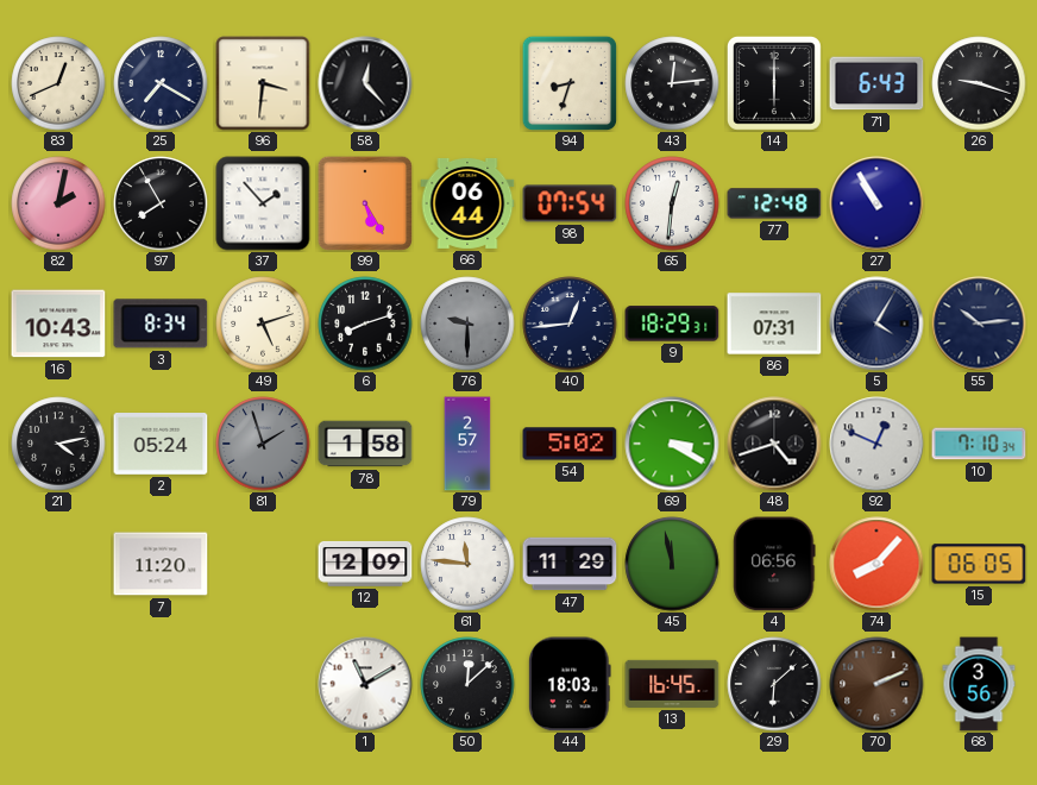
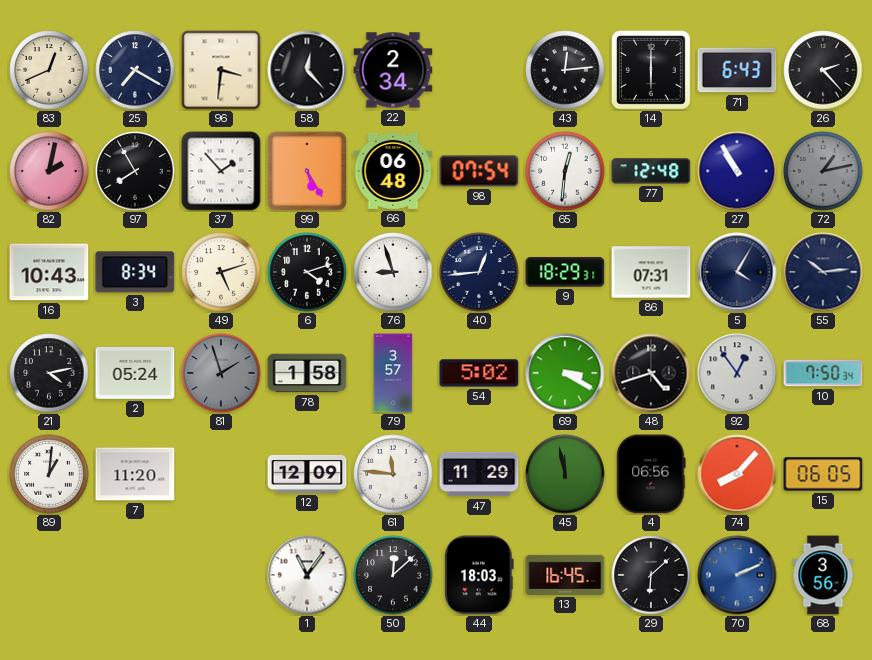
22: none -> 2:34 (393, 70)
94: 8:33 -> none (570, 83)
26: 9:18 -> 2:23 (823, 70)
66: 06:44 -> 06:48 (393, 171)
72: none -> 1:13 (823, 171)
6: 8:12 -> 4:12 (307, 272)
76: 9:30 -> 8:57 (393, 272)
76 dial: grey -> white (393, 272)
79: 2:57 -> 3:57 (393, 373)
92: 12:49 -> 12:54 (737, 373)
10: 7:10 -> 7:50 (823, 373)
89: none -> 1:01 (49, 474)
1: 11:10 -> 11:06 (307, 575)
70 dial: brown -> blue (737, 575)
